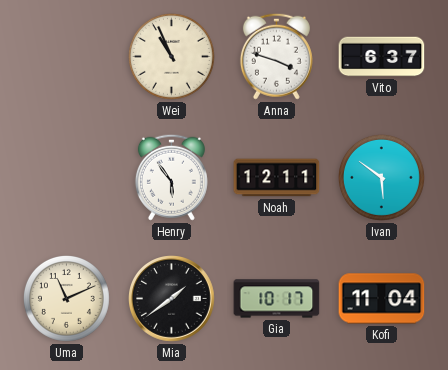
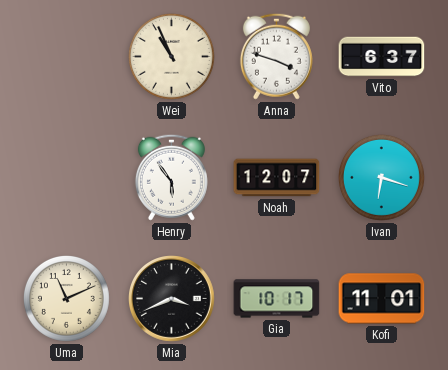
Noah: 12:11 -> 12:07 (277, 178)
Ivan: 5:51 -> 6:18 (381, 177)
Mia: 1:39 -> 3:41 (172, 299)
Kofi: 11:04 -> 11:01 (382, 299)
